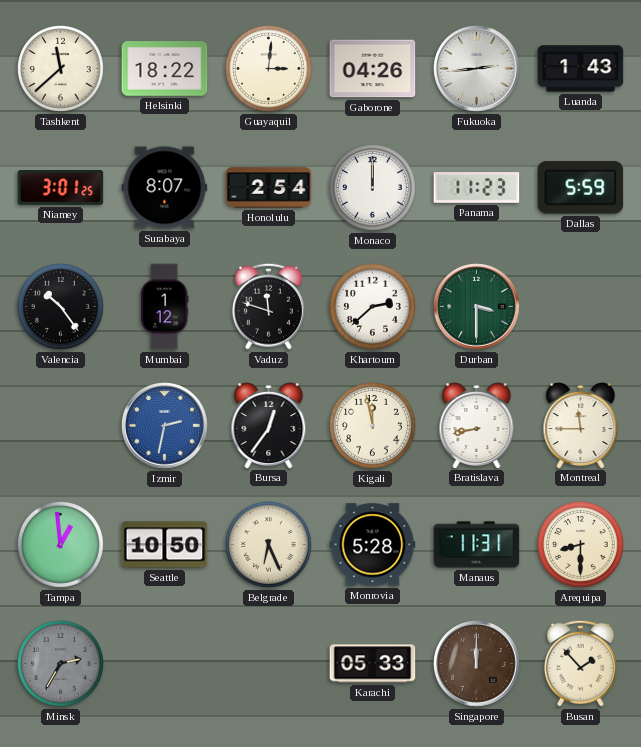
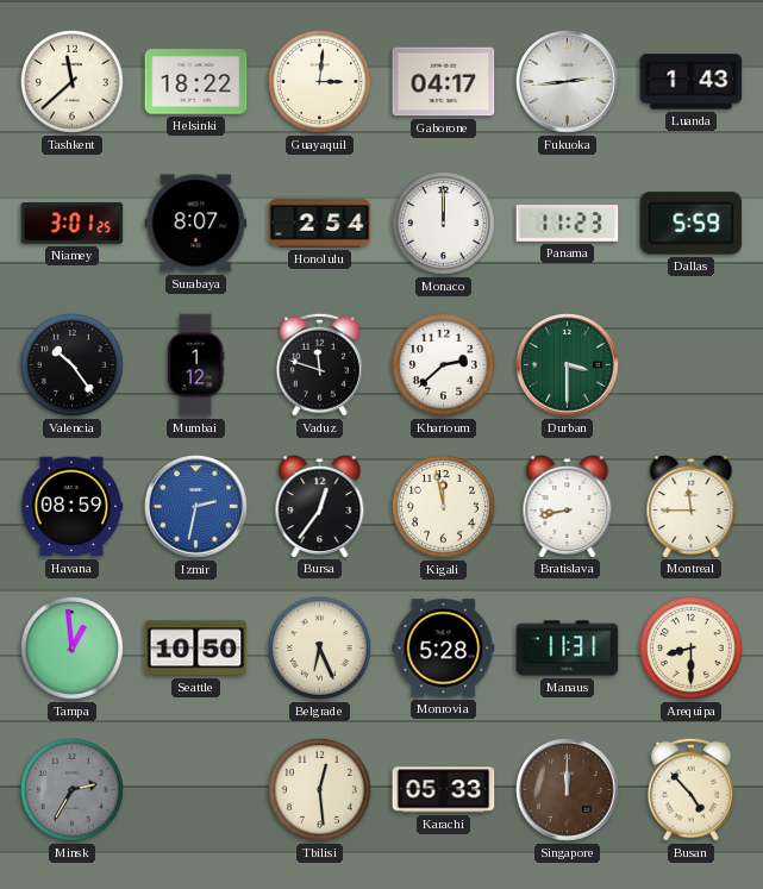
Gaborone: 04:26 -> 04:17 (444, 82)
Havana: none -> 08:59 (71, 507)
Tbilisi: none -> 12:29 (320, 790)
Busan: 1:53 -> 4:53 (690, 789)
